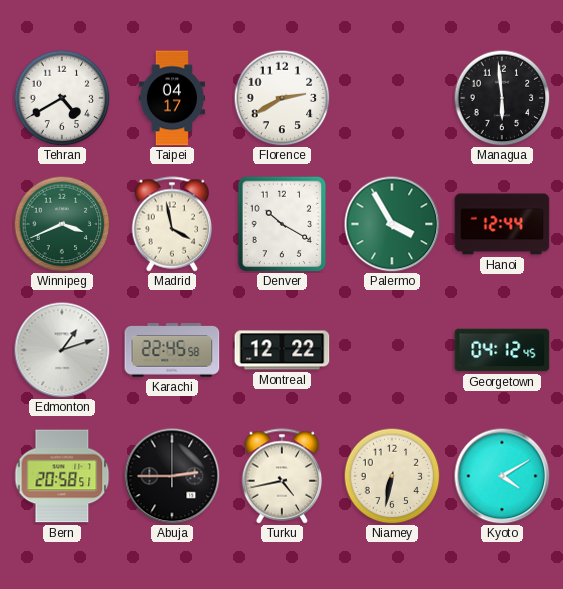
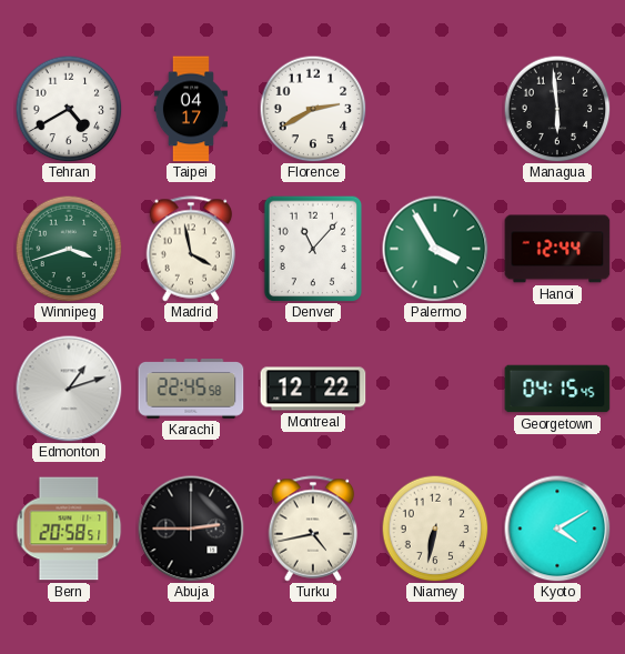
Winnipeg: 3:41 -> 3:42 (69, 249)
Denver: 10:20 -> 11:07 (313, 249)
Georgetown: 04:12 -> 04:15 (557, 389)
